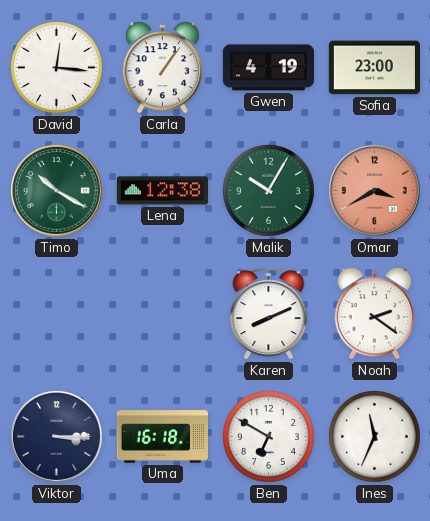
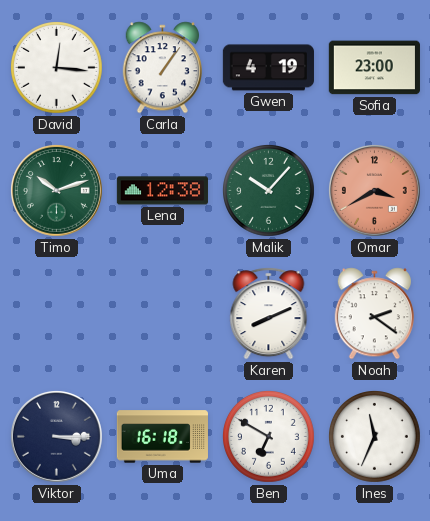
Timo: 10:20 -> 10:12 (56, 190)
Malik: 10:05 -> 10:07 (269, 191)
